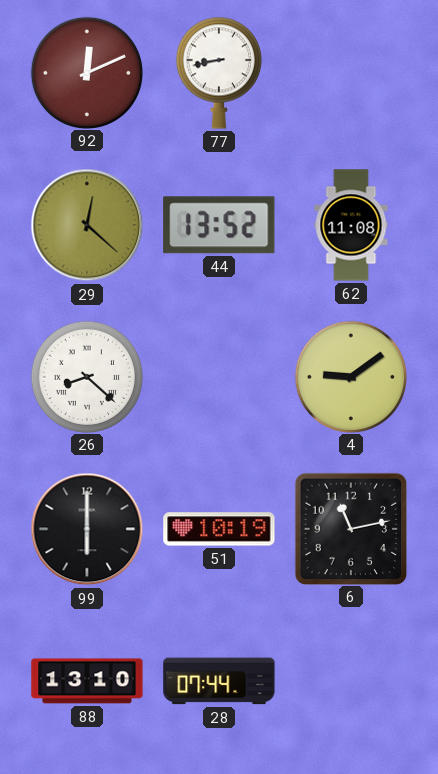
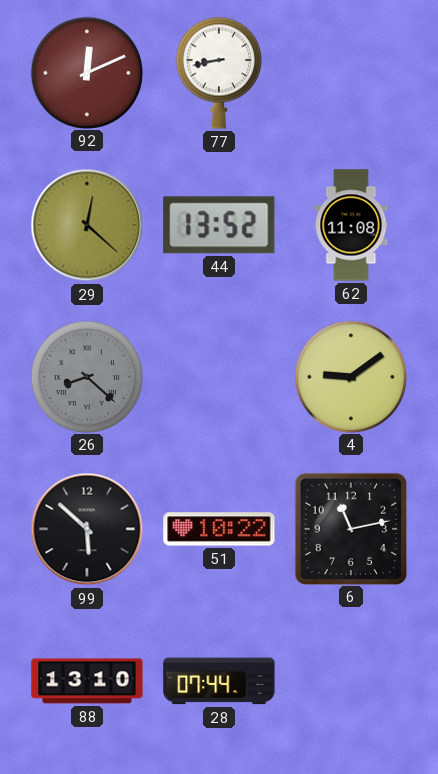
26 dial: white -> grey (86, 376)
99: 6:00 -> 5:52 (87, 529)
51: 10:19 -> 10:22 (219, 529)
